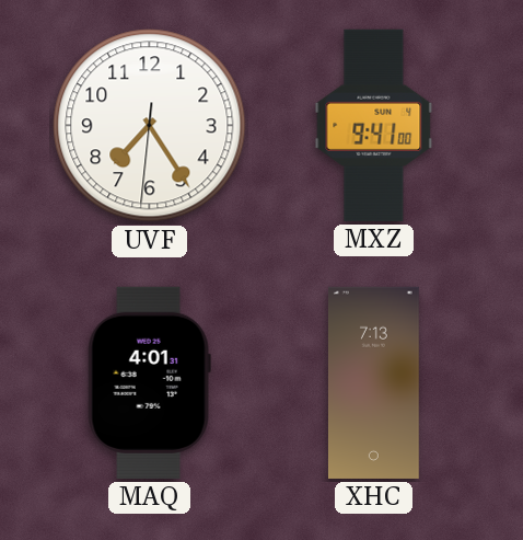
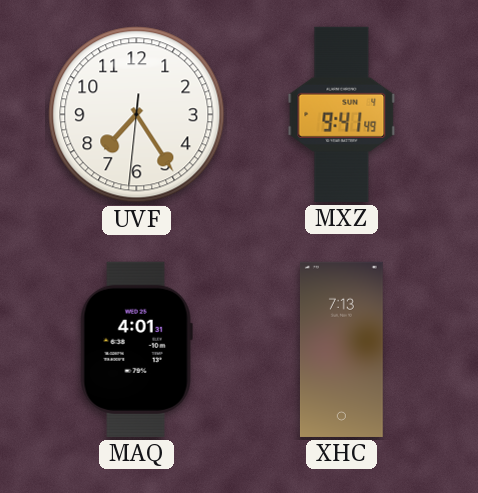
MXZ: 9:41:00 -> 9:41:49 (342, 114)
